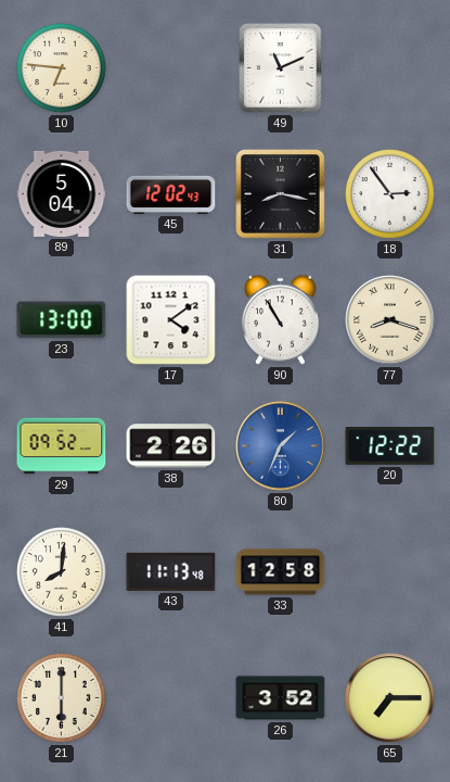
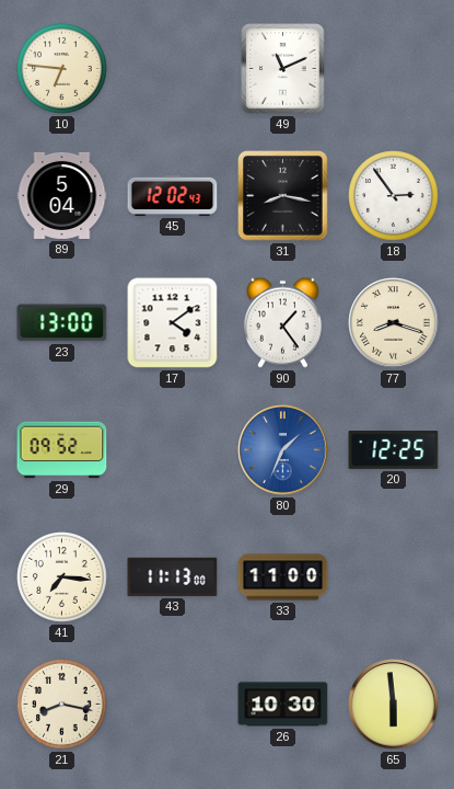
90: 10:55 -> 1:24 (282, 322)
38: 2:26 -> none (171, 446)
20: 12:22 -> 12:25 (394, 450)
41: 8:01 -> 7:16 (62, 578)
43: 11:13:48 -> 11:13:00 (173, 576)
33: 12:58 -> 11:00 (283, 578)
21: 6:00 -> 8:17 (62, 705)
26: 3:52 -> 10:30 (283, 705)
65: 7:15 -> 5:59 (394, 705)
